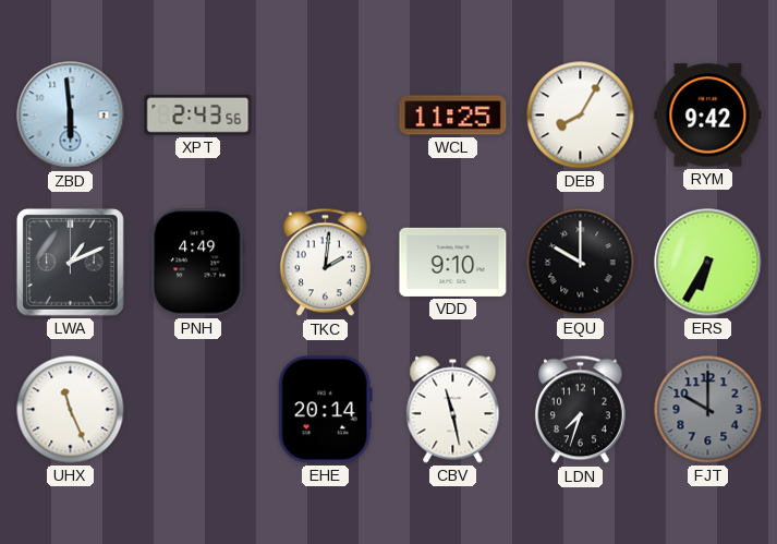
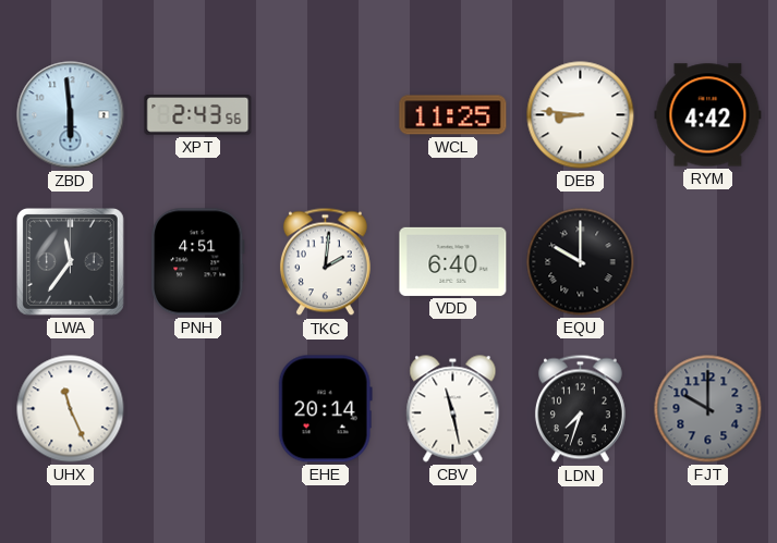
DEB: 8:05 -> 8:46 (581, 115)
RYM: 9:42 -> 4:42 (708, 115)
LWA: 1:11 -> 11:36 (70, 261)
PNH: 4:49 -> 4:51 (198, 262)
VDD: 9:10 -> 6:40 (453, 261)
ERS: 6:35 -> none (708, 263)
